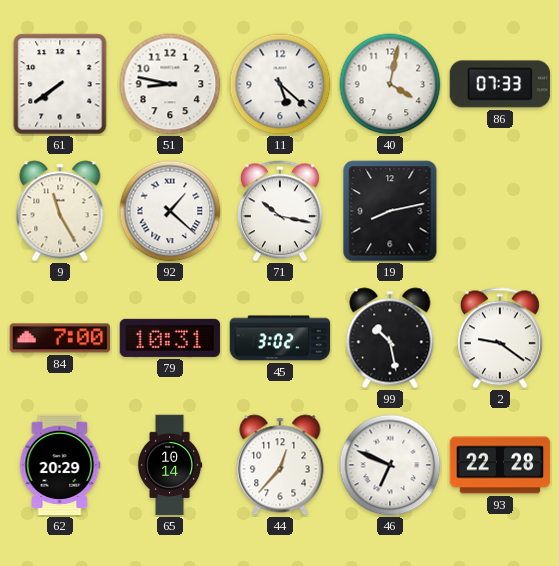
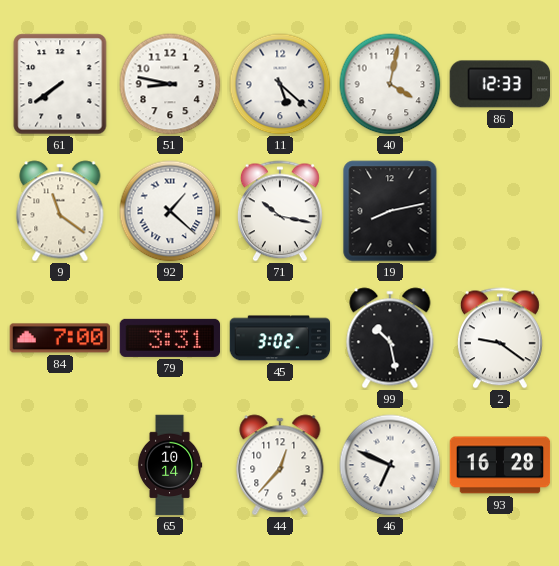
86: 07:33 -> 12:33 (500, 84)
9: 11:25 -> 11:21 (60, 211)
79: 10:31 -> 3:31 (170, 338)
62: 20:29 -> none (60, 465)
93: 22:28 -> 16:28 (500, 465)
